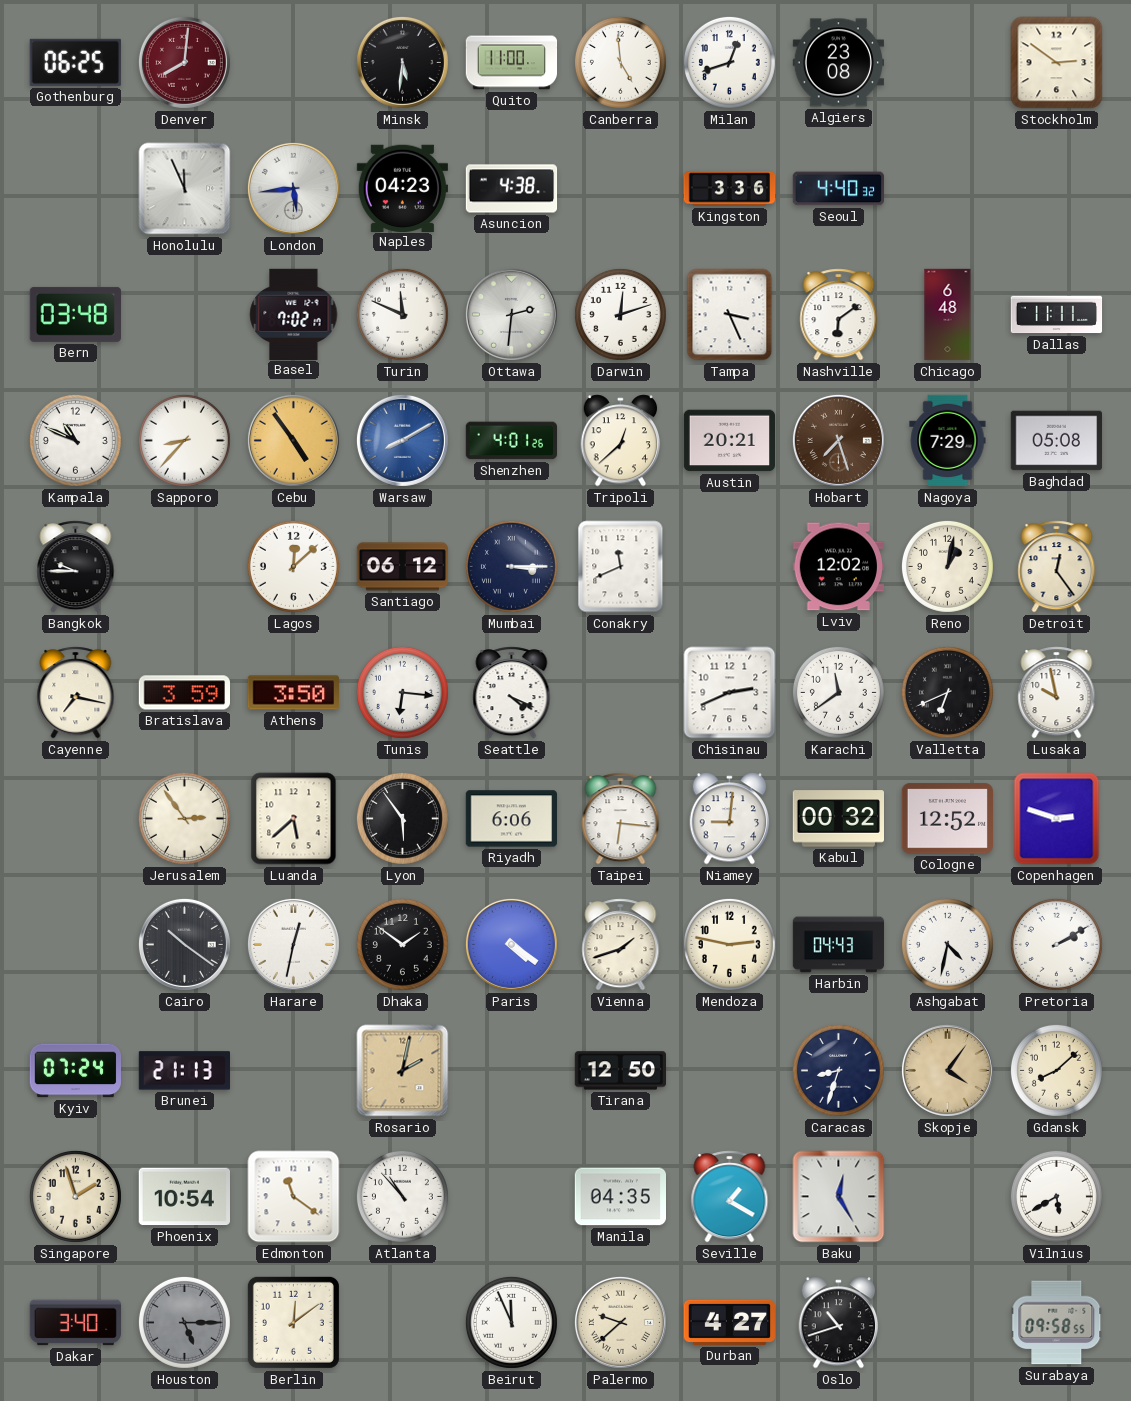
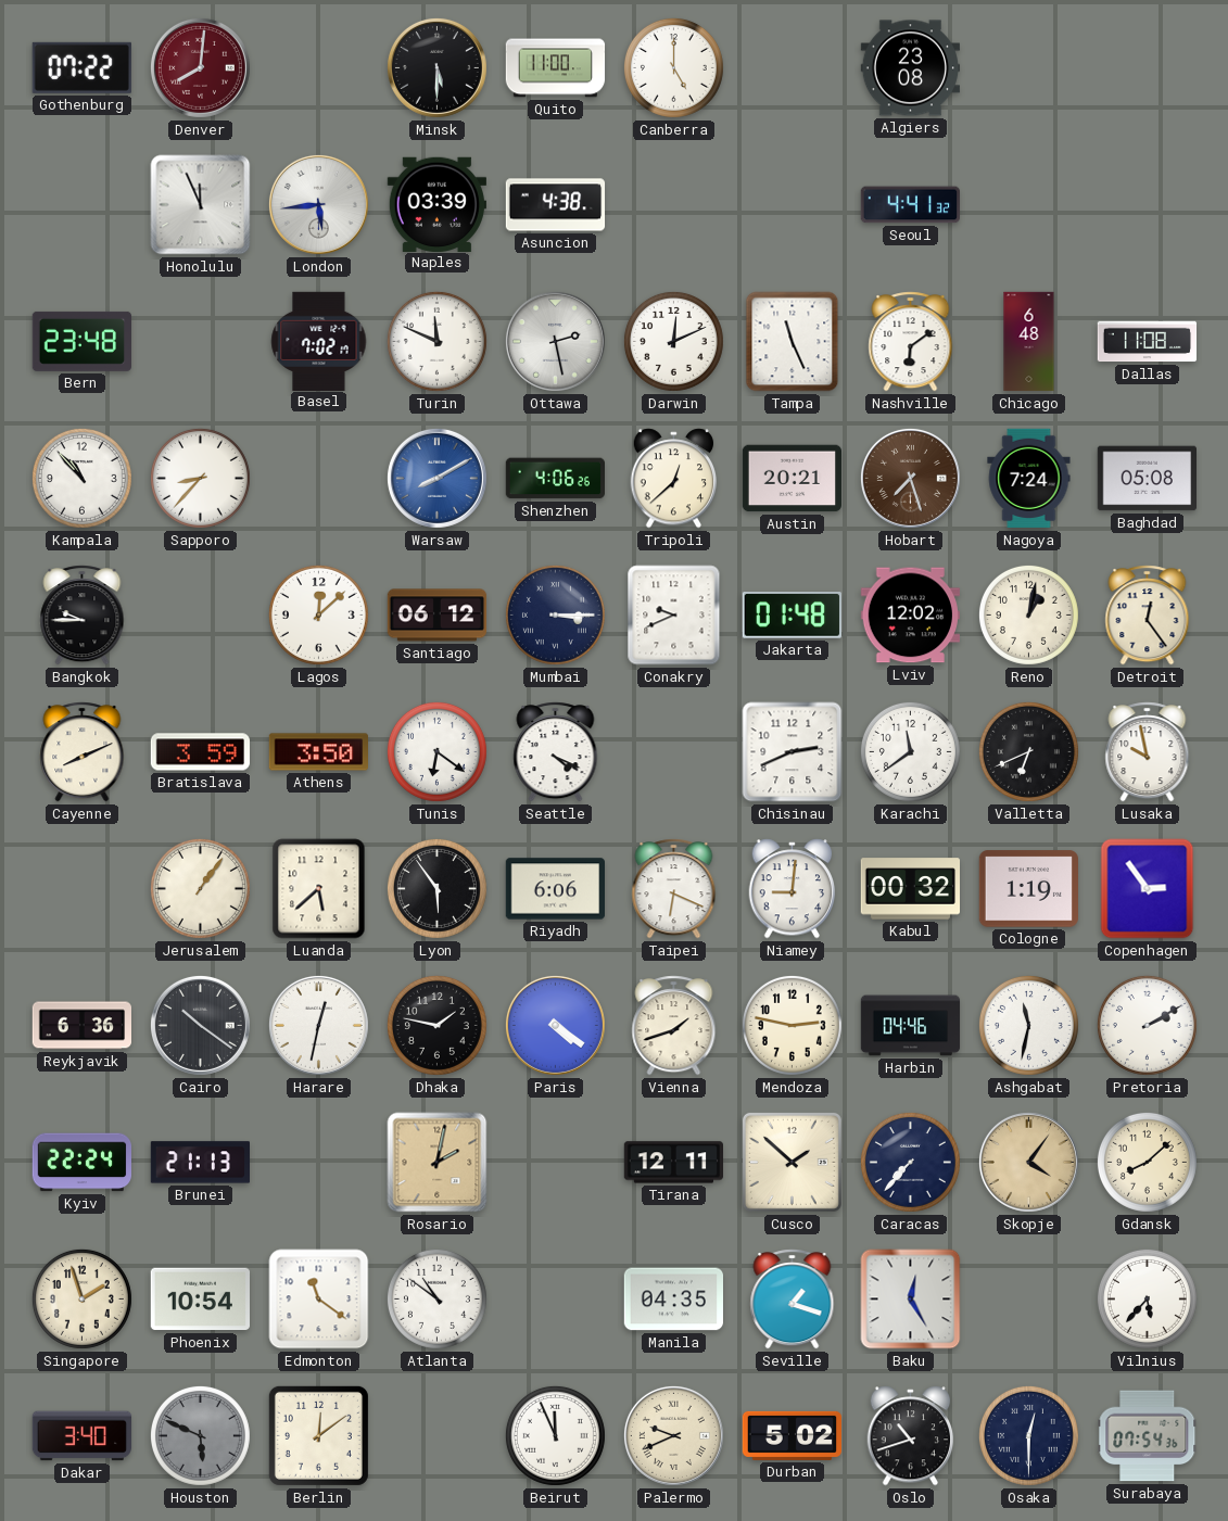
Gothenburg: 06:25 -> 07:22 (81, 67)
Minsk: 5:31 -> 5:30 (436, 67)
Canberra: 4:59 -> 5:00 (673, 67)
Milan: 12:42 -> none (729, 62)
Stockholm: 2:51 -> none (1057, 63)
Naples: 04:23 -> 03:39 (436, 204)
Kingston: 3:36 -> none (730, 189)
Seoul: 4:40 -> 4:41 (910, 205)
Bern: 03:48 -> 23:48 (81, 341)
Ottawa: 2:31 -> 2:28 (555, 341)
Darwin: 12:12 -> 12:11 (673, 341)
Tampa: 3:26 -> 11:26 (793, 342)
Dallas: 11:11 -> 11:08 (1148, 342)
Kampala: 10:49 -> 10:53 (81, 478)
Cebu: 4:54 -> none (293, 440)
Shenzhen: 4:01 -> 4:06 (555, 479)
Nagoya: 7:29 -> 7:24 (1029, 479)
Conakry: 11:41 -> 9:41 (674, 616)
Jakarta: none -> 01:48 (792, 616)
Cayenne: 7:17 -> 8:11 (83, 752)
Tunis: 6:16 -> 6:21 (436, 751)
Jerusalem: 2:54 -> 1:06 (200, 888)
Taipei: 6:16 -> 6:19 (674, 889)
Cologne: 12:52 -> 1:19 (1028, 889)
Copenhagen: 2:48 -> 2:54 (1148, 889)
Reykjavik: none -> 6:36 (81, 1026)
Dhaka: 1:51 -> 1:47 (436, 1025)
Harbin: 04:43 -> 04:46 (911, 1026)
Ashgabat: 4:32 -> 11:32 (1028, 1025)
Kyiv: 07:24 -> 22:24 (83, 1163)
Tirana: 12:50 -> 12:11 (673, 1163)
Cusco: none -> 1:52 (792, 1162)
Caracas: 8:33 -> 7:37 (910, 1162)
Atlanta: 10:53 -> 10:51 (436, 1298)
Seville: 1:20 -> 1:18 (793, 1300)
Vilnius: 5:40 -> 5:37 (1147, 1298)
Houston: 5:15 -> 5:49 (200, 1435)
Palermo: 9:38 -> 9:41 (673, 1435)
Durban: 4:27 -> 5:02 (793, 1435)
Osaka: none -> 12:30 (1028, 1435)
Surabaya: 09:58 -> 07:54 (1148, 1436)
